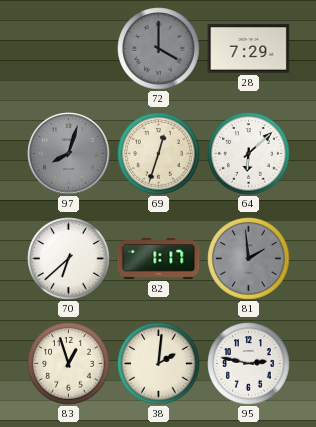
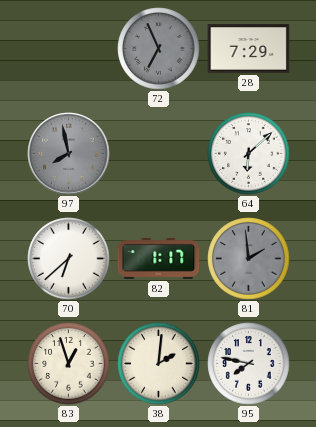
72: 4:00 -> 6:56 (159, 49)
97: 8:03 -> 7:58 (69, 154)
69: 12:33 -> none (159, 154)
95: 2:47 -> 7:47 (249, 364)
